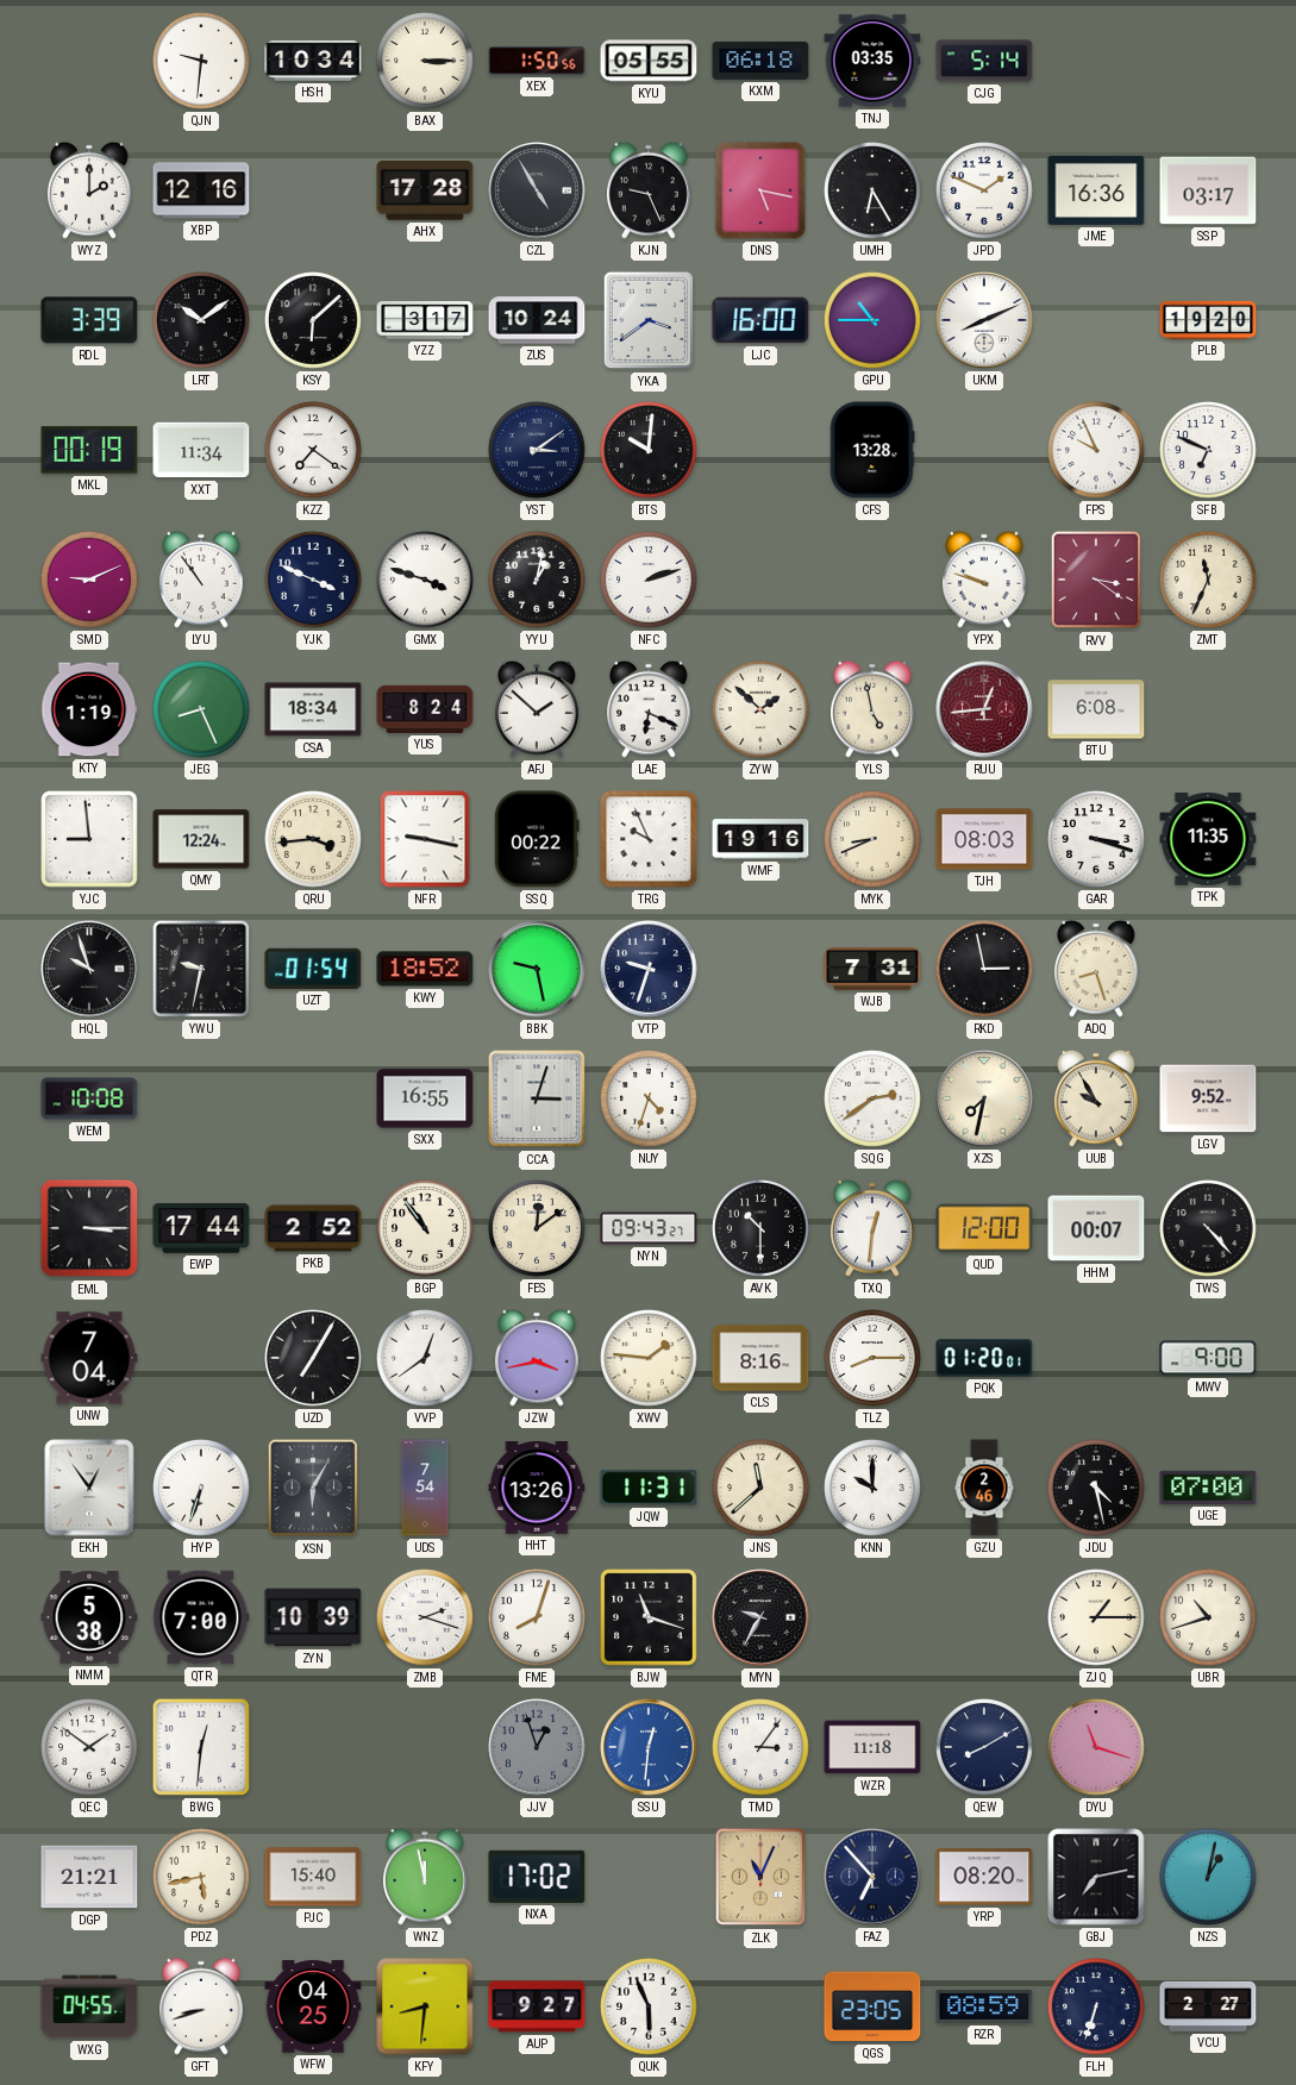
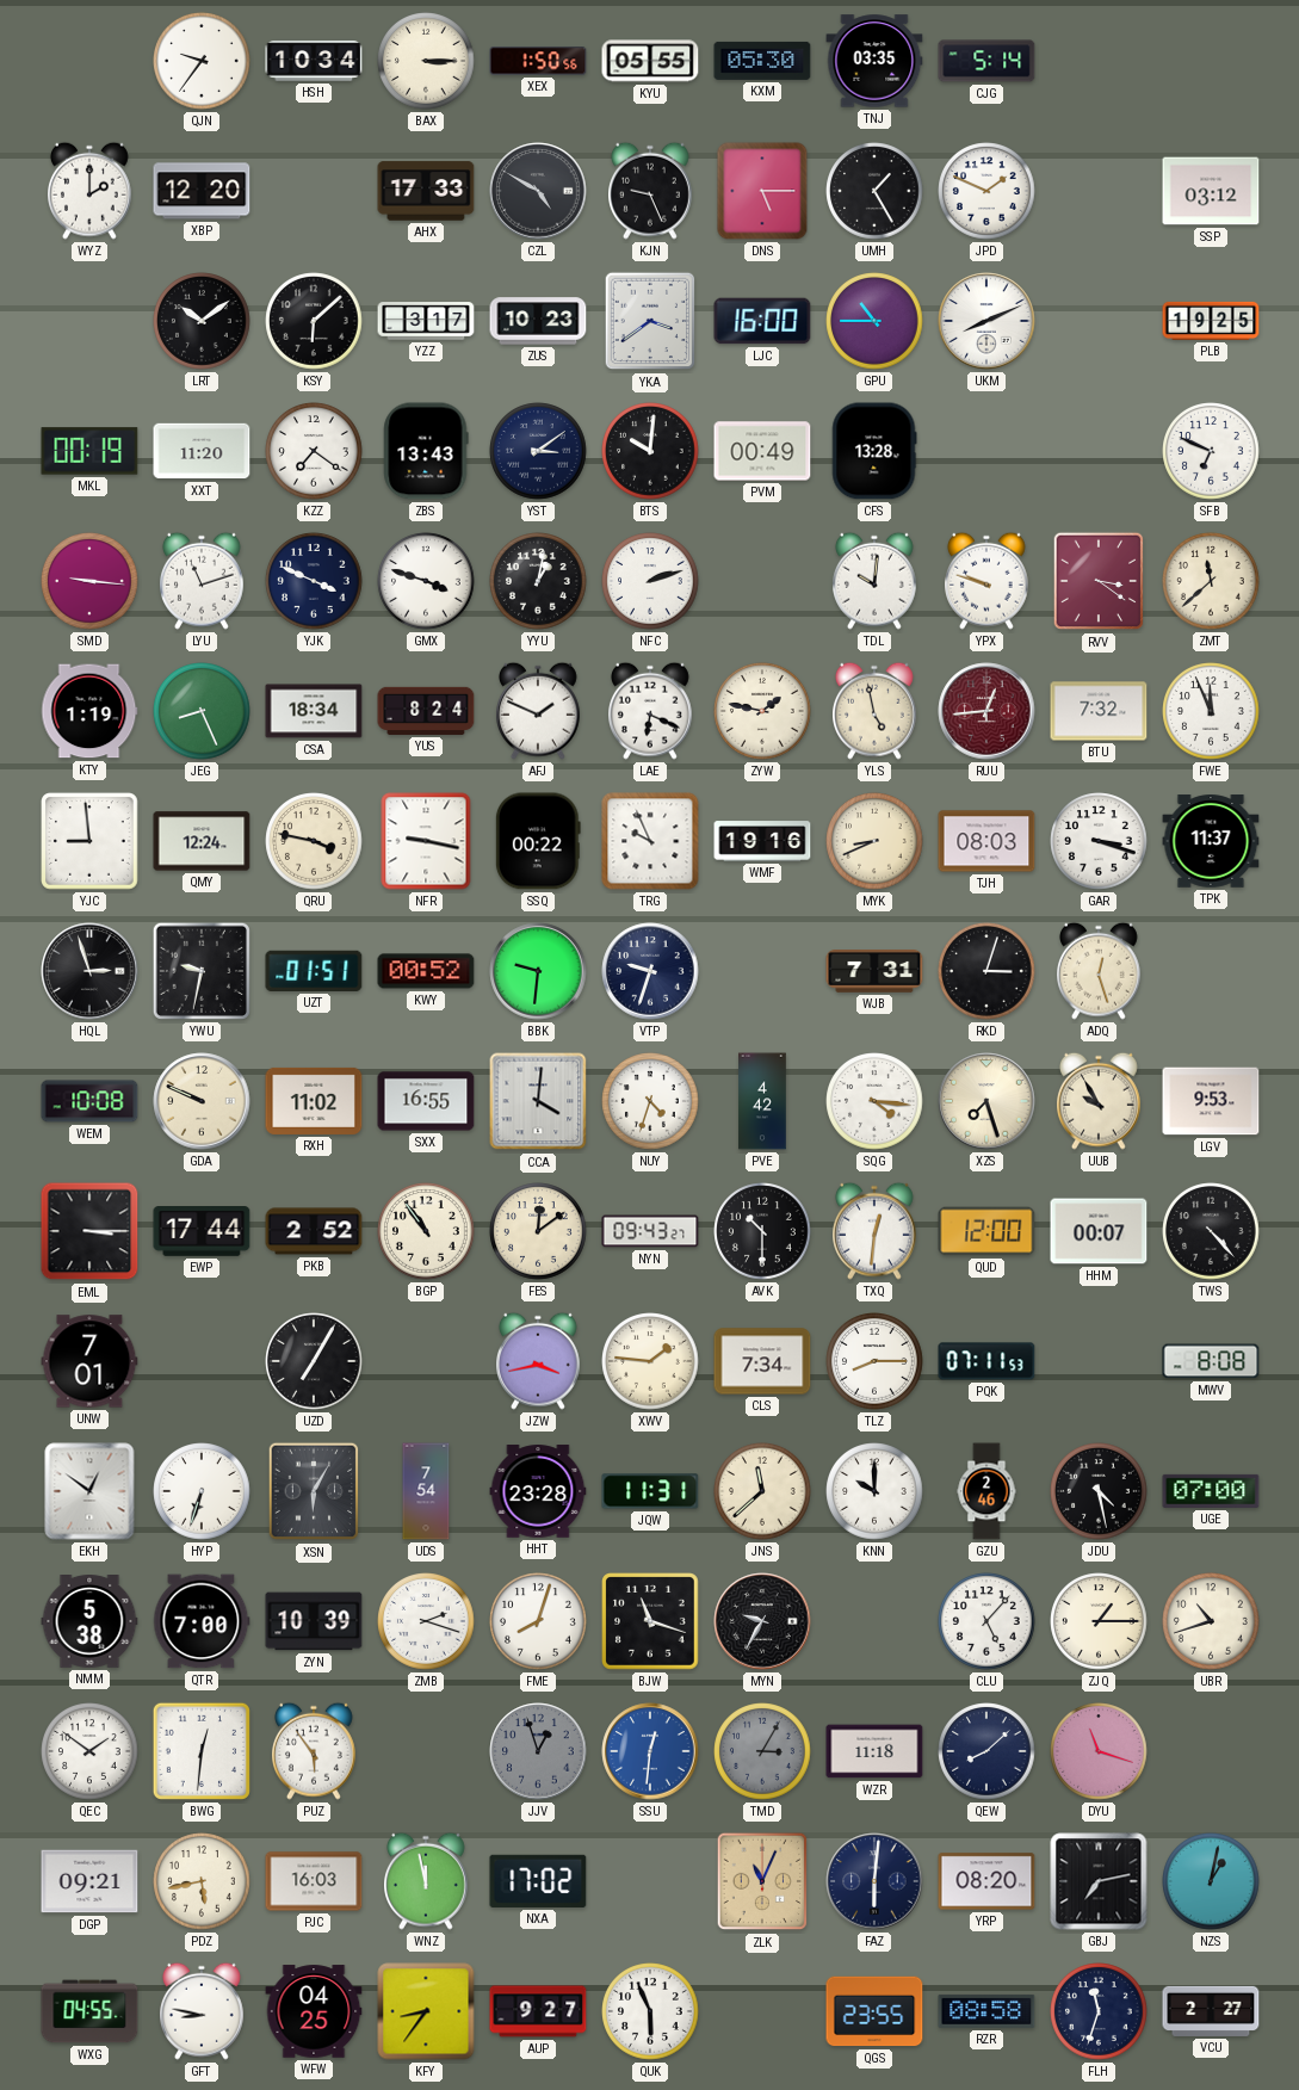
QJN: 9:31 -> 9:36 (202, 61)
KXM: 06:18 -> 05:30 (762, 61)
XBP: 12:16 -> 12:20 (202, 191)
AHX: 17:28 -> 17:33 (426, 191)
CZL: 4:55 -> 4:50 (538, 191)
DNS: 5:17 -> 5:15 (762, 191)
UMH: 6:25 -> 1:25 (874, 191)
JME: 16:36 -> none (1096, 190)
SSP: 03:17 -> 03:12 (1211, 191)
RDL: 3:39 -> none (89, 320)
ZUS: 10:24 -> 10:23 (538, 321)
PLB: 19:20 -> 19:25 (1211, 321)
XXT: 11:34 -> 11:20 (202, 451)
ZBS: none -> 13:43 (426, 451)
PVM: none -> 00:49 (762, 451)
FPS: 9:56 -> none (1096, 450)
SMD: 9:11 -> 9:16 (89, 581)
LYU: 10:54 -> 11:12 (203, 581)
TDL: none -> 10:01 (876, 581)
ZMT: 11:34 -> 11:38 (1211, 581)
AFJ: 1:52 -> 1:49 (539, 711)
ZYW: 1:52 -> 1:47 (762, 711)
BTU: 6:08 -> 7:32 (1099, 711)
FWE: none -> 11:56 (1211, 711)
QRU: 3:44 -> 3:47 (314, 841)
TPK: 11:35 -> 11:37 (1211, 841)
HQL: 9:57 -> 2:57 (89, 971)
UZT: 01:54 -> 01:51 (314, 971)
KWY: 18:52 -> 00:52 (426, 971)
BBK: 9:28 -> 9:31 (538, 971)
RKD: 2:58 -> 3:03 (986, 971)
ADQ: 8:27 -> 12:27 (1100, 971)
GDA: none -> 9:49 (202, 1101)
RXH: none -> 11:02 (314, 1101)
CCA: 3:03 -> 4:01 (538, 1101)
PVE: none -> 4:42 (762, 1101)
SQG: 2:39 -> 4:16 (874, 1101)
XZS: 7:32 -> 7:27 (986, 1101)
LGV: 9:52 -> 9:53 (1211, 1101)
UNW: 7:04 -> 7:01 (89, 1361)
VVP: 12:39 -> none (425, 1358)
CLS: 8:16 -> 7:34 (762, 1361)
PQK: 01:20 -> 07:11 (986, 1361)
MWV: 9:00 -> 8:08 (1211, 1361)
EKH: 12:54 -> 12:51 (89, 1491)
HHT: 13:26 -> 23:28 (538, 1491)
CLU: none -> 5:07 (986, 1621)
PUZ: none -> 5:54 (315, 1751)
TMD: 3:06 -> 3:05 (762, 1751)
TMD dial: white -> grey (762, 1751)
QEW: 8:10 -> 8:08 (986, 1751)
DGP: 21:21 -> 09:21 (89, 1881)
PJC: 15:40 -> 16:03 (314, 1881)
FAZ: 6:53 -> 6:01 (874, 1881)
GFT: 8:42 -> 8:47 (203, 2011)
KFY: 8:31 -> 8:36 (426, 2011)
QGS: 23:05 -> 23:55 (874, 2011)
RZR: 08:59 -> 08:58 (986, 2011)
FLH: 6:33 -> 11:33 (1099, 2011)
